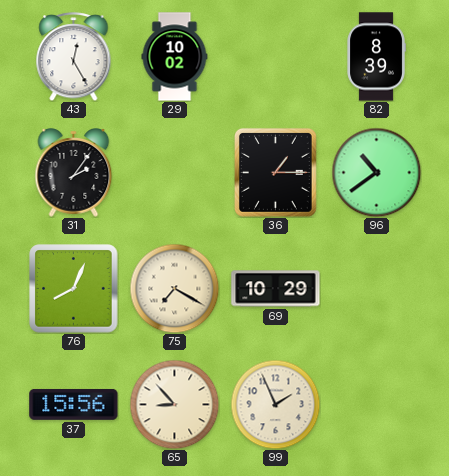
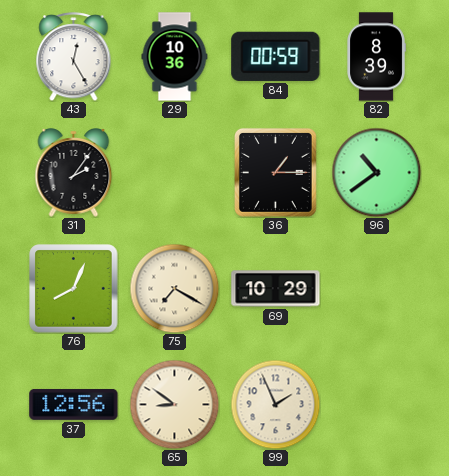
29: 10:02 -> 10:36 (175, 57)
84: none -> 00:59 (276, 56)
37: 15:56 -> 12:56 (74, 404)
65: 8:53 -> 8:51 (174, 404)
